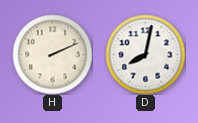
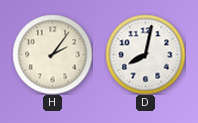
H: 2:11 -> 2:06 (52, 54)
